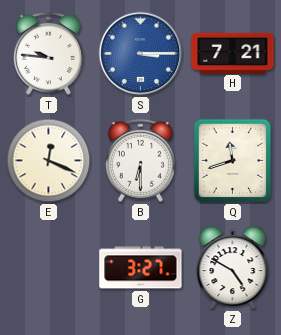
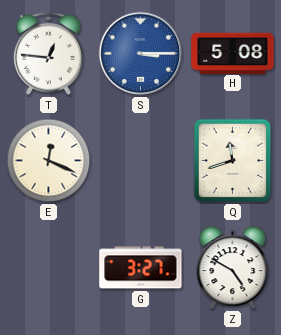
T: 9:46 -> 12:46 (48, 53)
H: 7:21 -> 5:08 (233, 53)
B: 6:30 -> none (140, 160)
